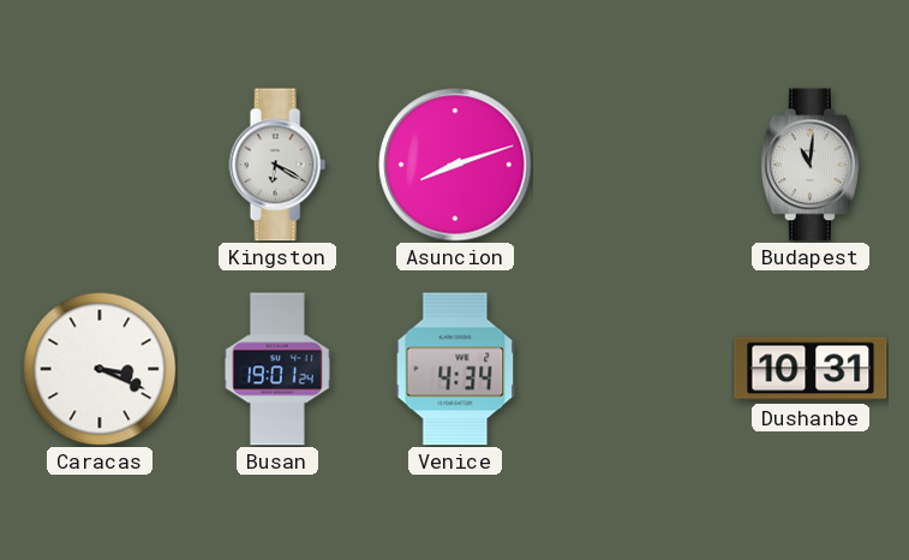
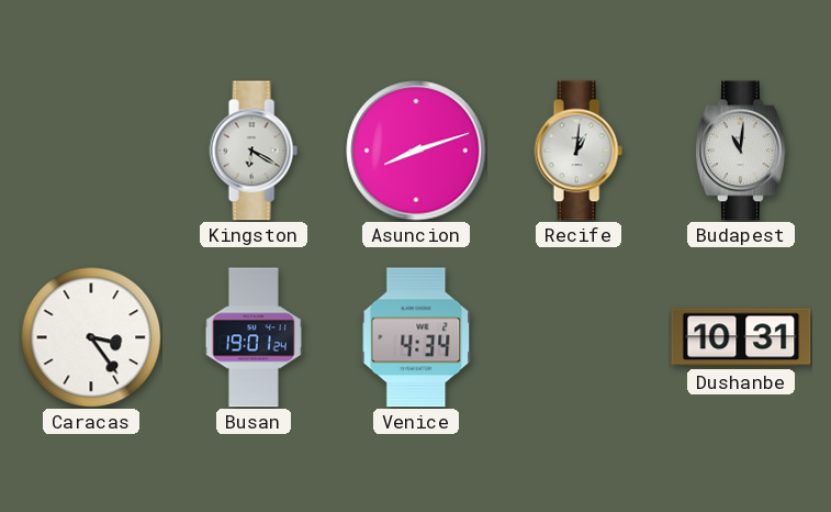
Recife: none -> 1:01 (579, 151)
Caracas: 3:19 -> 3:24 (91, 337)
